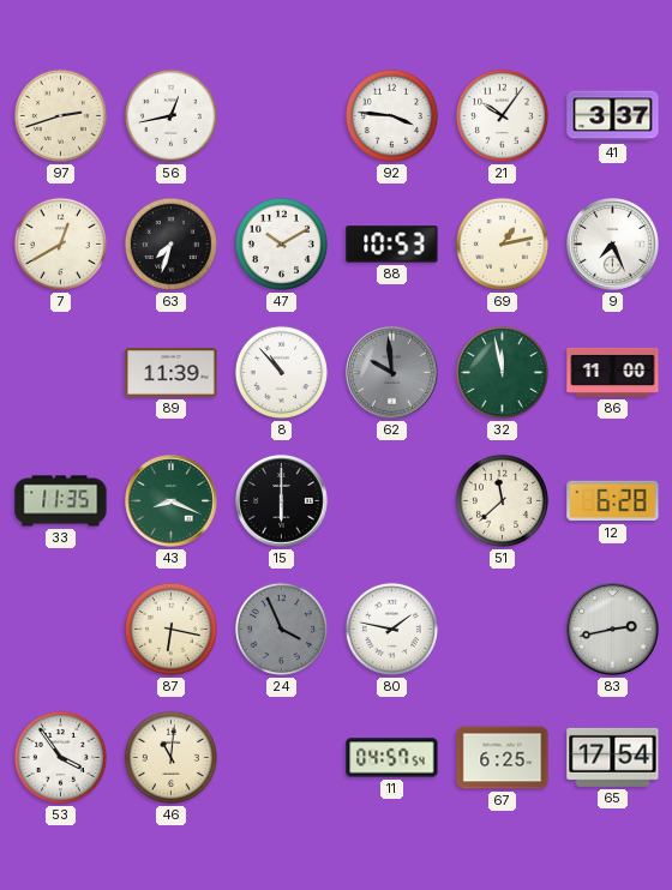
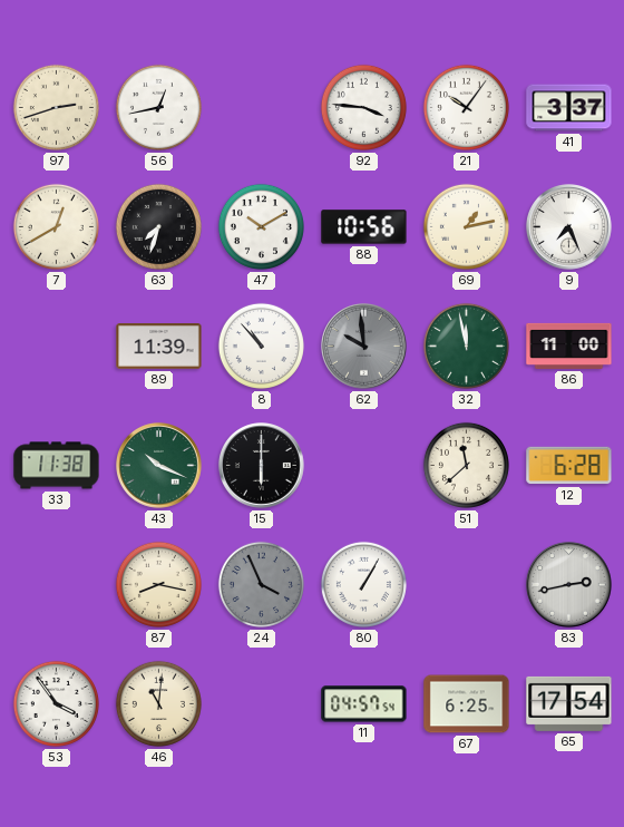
88: 10:53 -> 10:56 (364, 227)
33: 11:35 -> 11:38 (57, 466)
43: 8:19 -> 10:19 (159, 466)
87: 6:17 -> 8:17 (158, 584)
80: 1:47 -> 1:05 (363, 584)
